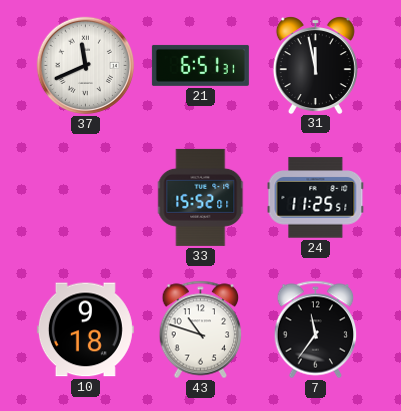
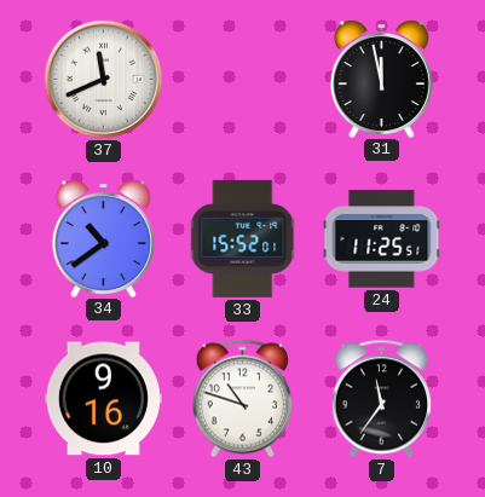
21: 6:51 -> none (200, 65)
34: none -> 10:39 (103, 238)
10: 9:18 -> 9:16 (103, 399)
